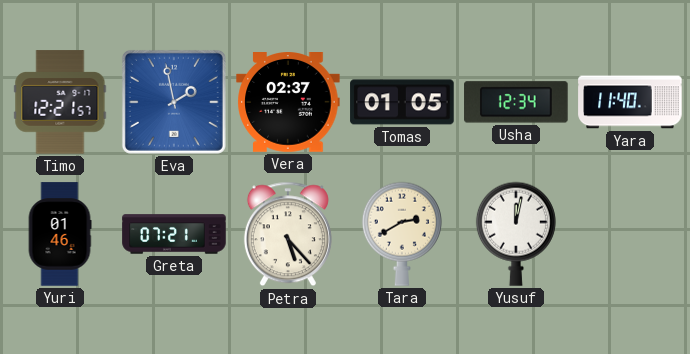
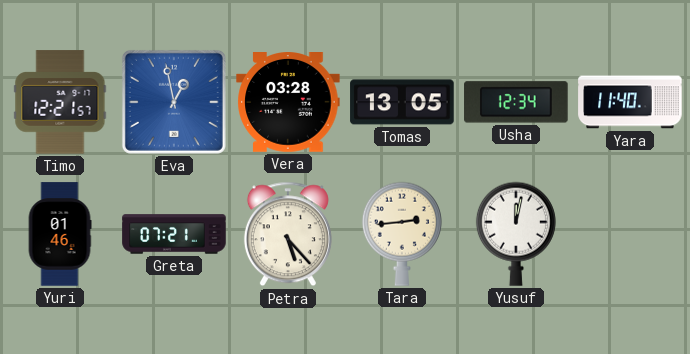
Eva: 1:58 -> 12:58 (174, 102)
Vera: 02:37 -> 03:28 (288, 103)
Tomas: 01:05 -> 13:05 (402, 102)
Tara: 2:40 -> 2:44 (402, 234)
